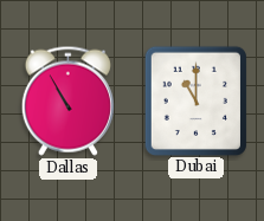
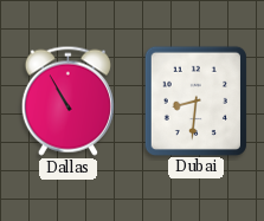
Dubai: 11:00 -> 8:31 (195, 100)
